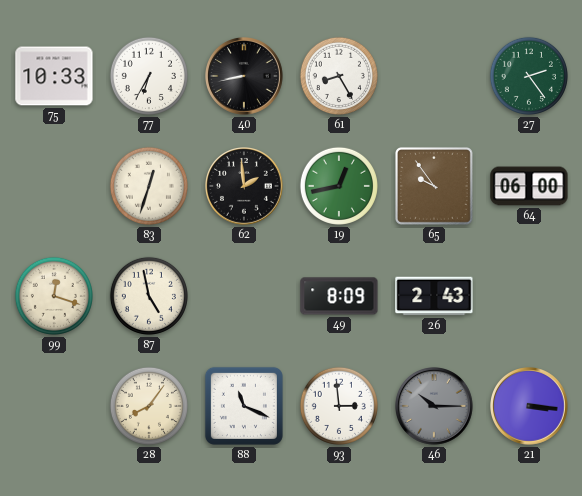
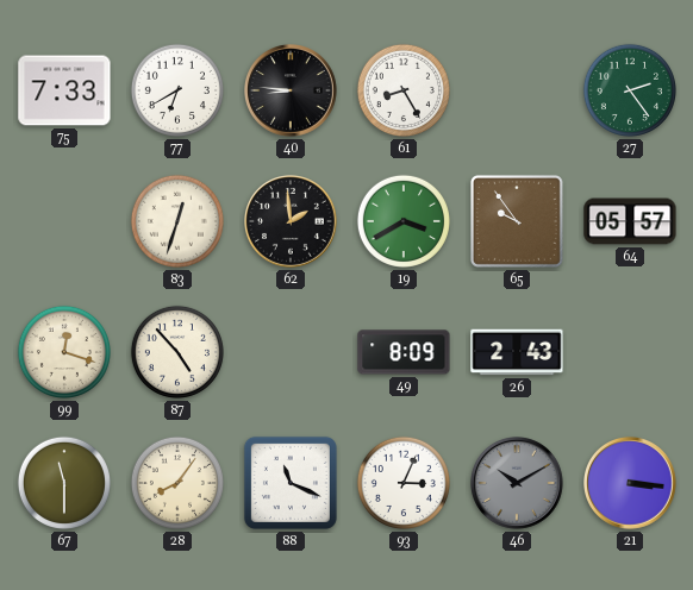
75: 10:33 -> 7:33 (64, 90)
77: 6:35 -> 6:40 (177, 90)
40: 8:43 -> 8:46 (292, 92)
19: 12:43 -> 3:40 (404, 221)
64: 06:00 -> 05:57 (630, 221)
87: 4:58 -> 4:53 (177, 352)
67: none -> 11:30 (64, 483)
93: 2:59 -> 3:04 (404, 483)
46: 10:15 -> 10:10 (518, 484)
